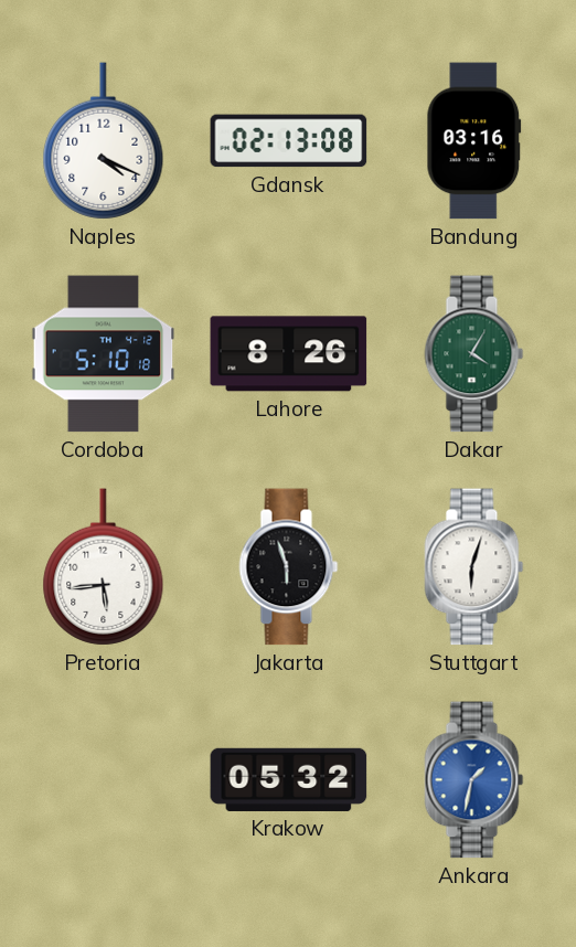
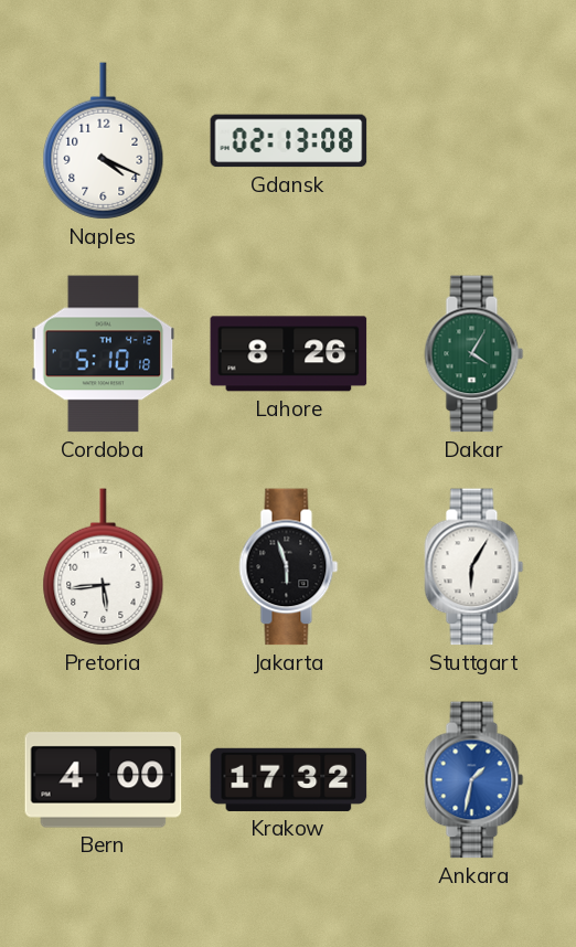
Bandung: 03:16 -> none (474, 141)
Stuttgart: 6:03 -> 6:05 (474, 567)
Bern: none -> 4:00 (104, 780)
Krakow: 05:32 -> 17:32 (289, 779)
